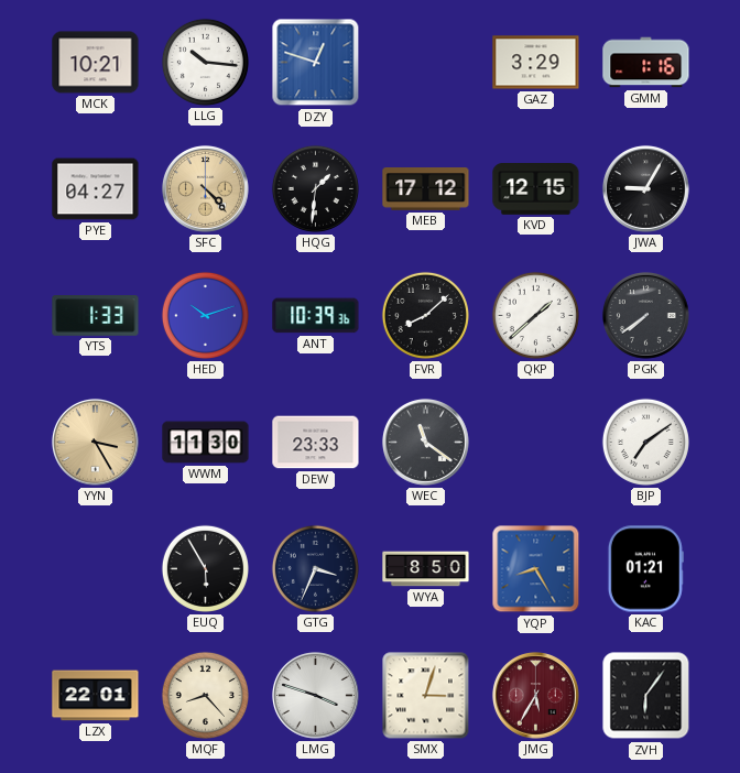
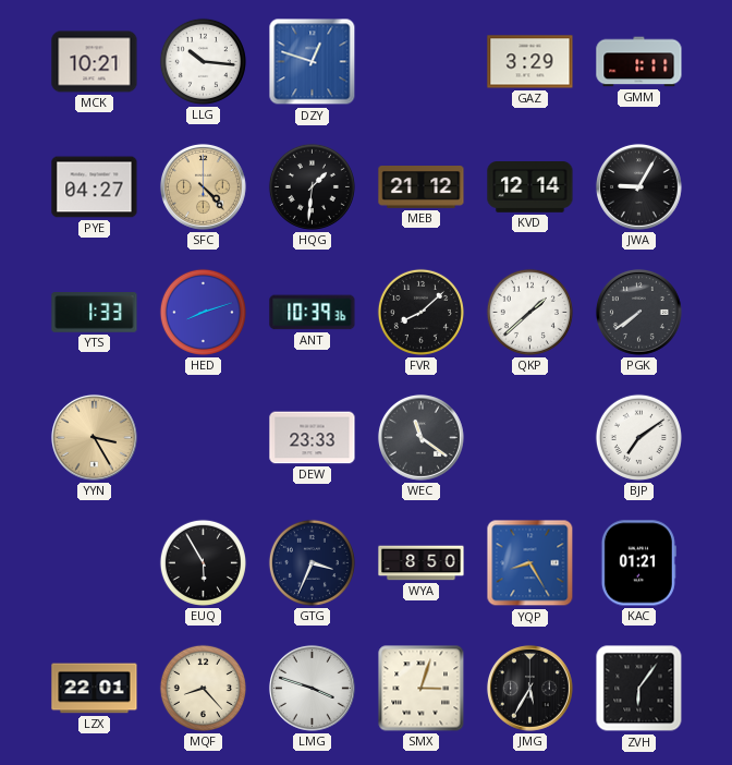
GMM: 1:16 -> 1:11 (639, 62)
MEB: 17:12 -> 21:12 (422, 187)
KVD: 12:15 -> 12:14 (530, 187)
HED: 10:12 -> 8:12 (203, 312)
WWM: 11:30 -> none (206, 443)
JMG dial: burgundy -> black (530, 689)
